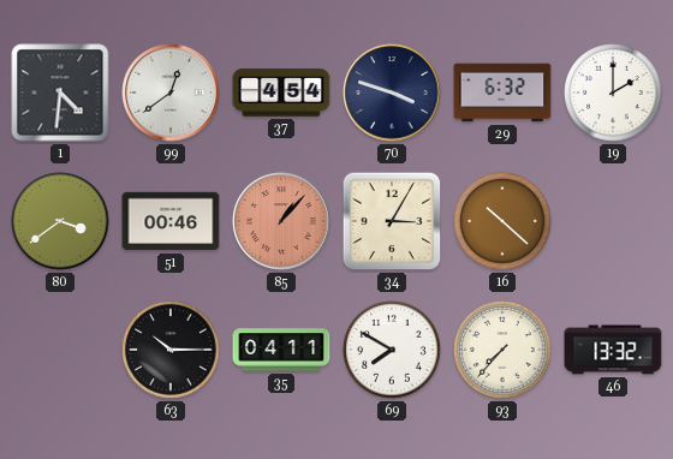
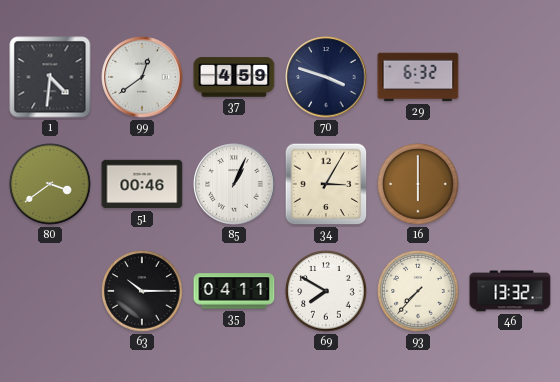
37: 4:54 -> 4:59 (234, 77)
19: 2:00 -> none (613, 93)
85: 1:07 -> 1:04 (234, 184)
85 dial: salmon -> white (234, 184)
16: 10:22 -> 6:00 (418, 184)
